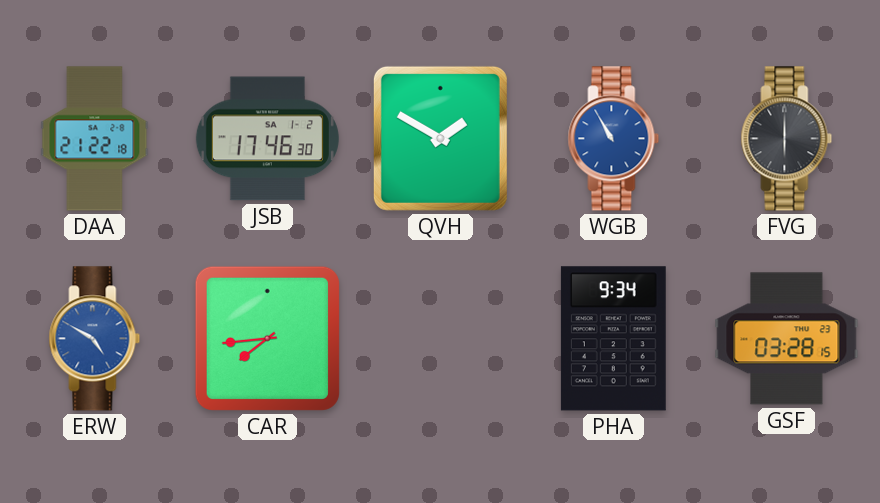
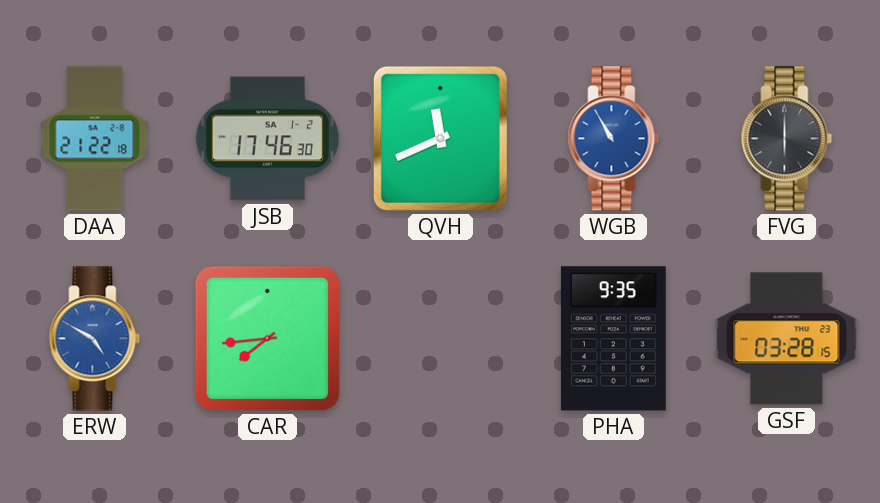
QVH: 1:50 -> 11:41 (440, 138)
PHA: 9:34 -> 9:35 (613, 339)
